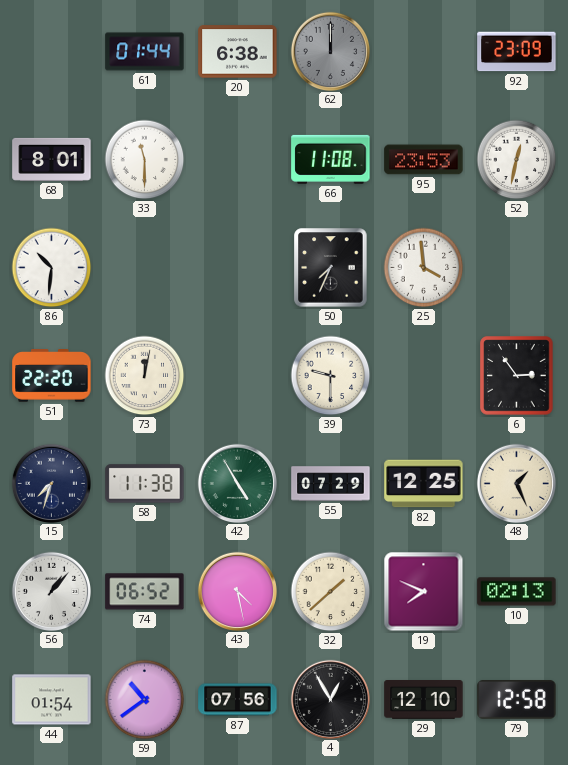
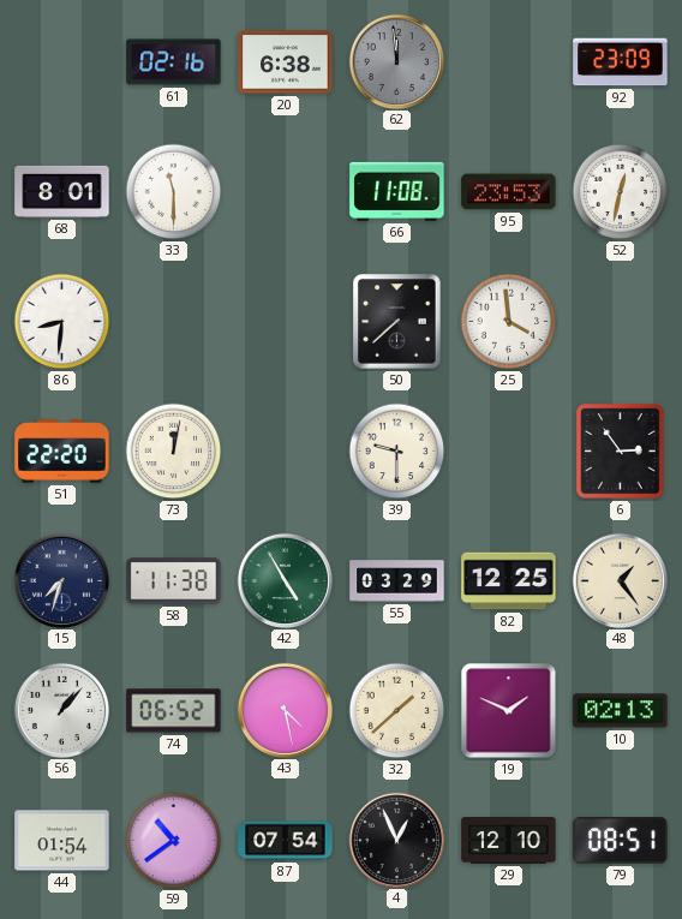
61: 01:44 -> 02:16 (174, 62)
62: 12:00 -> 11:59 (396, 61)
86: 10:31 -> 8:31 (62, 322)
50: 7:34 -> 7:38 (397, 322)
55: 07:29 -> 03:29 (397, 581)
48: 1:26 -> 1:24 (620, 580)
19: 7:49 -> 1:49 (509, 711)
87: 07:56 -> 07:54 (286, 841)
4: 12:55 -> 12:56 (396, 840)
79: 12:58 -> 08:51 (621, 841)
